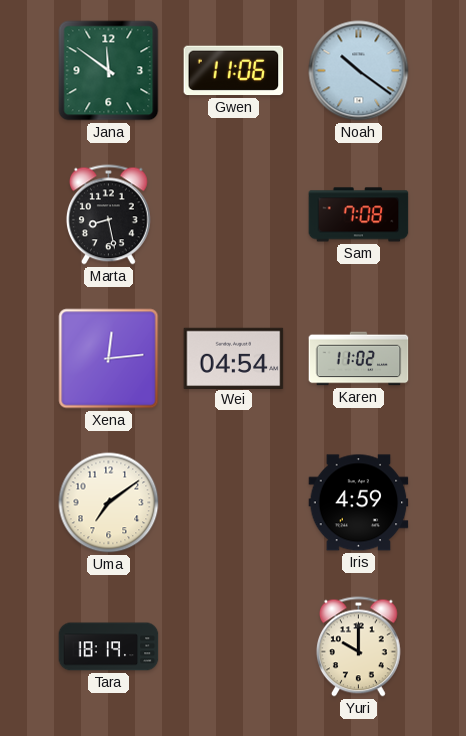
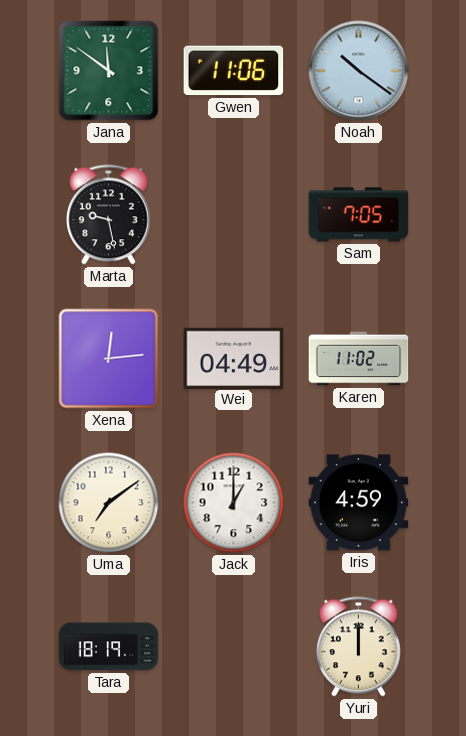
Marta: 8:28 -> 9:28 (108, 215)
Sam: 7:08 -> 7:05 (359, 215)
Wei: 04:54 -> 04:49 (234, 358)
Jack: none -> 1:00 (234, 503)
Yuri: 10:00 -> 12:00 (358, 647)
